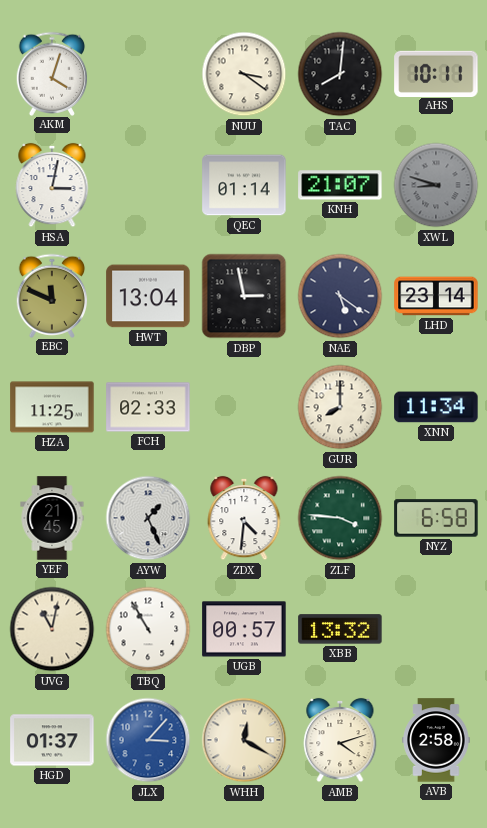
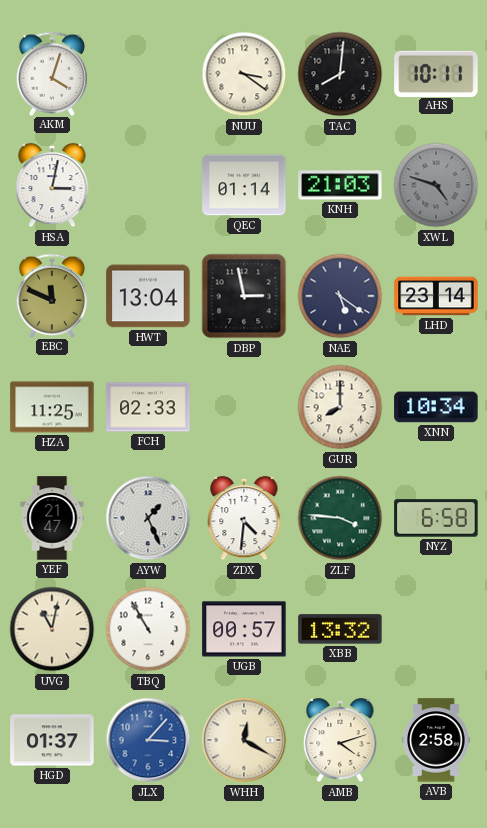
KNH: 21:07 -> 21:03 (340, 185)
XWL: 8:48 -> 4:48 (436, 185)
XNN: 11:34 -> 10:34 (436, 407)
YEF: 21:45 -> 21:47 (52, 518)
